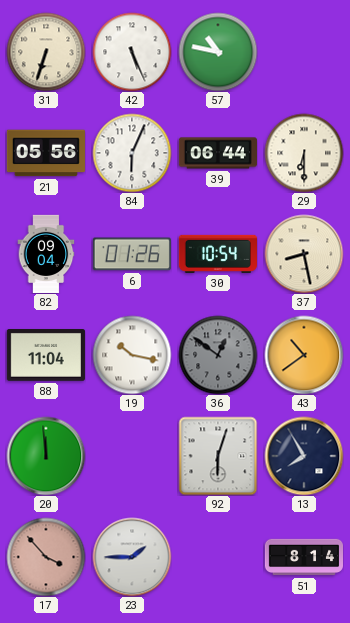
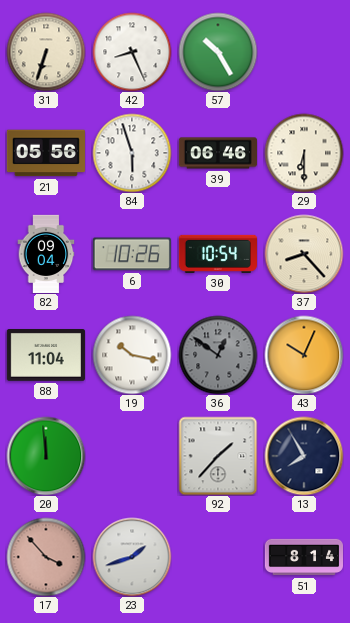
42: 5:26 -> 8:26 (132, 52)
57: 10:47 -> 10:25 (218, 52)
84: 6:04 -> 5:57 (132, 153)
39: 06:44 -> 06:46 (217, 153)
6: 01:26 -> 10:26 (132, 254)
37: 8:28 -> 8:23 (304, 254)
43: 10:39 -> 10:04 (304, 355)
92: 6:03 -> 1:37 (218, 456)
23: 1:45 -> 1:42 (132, 557)
